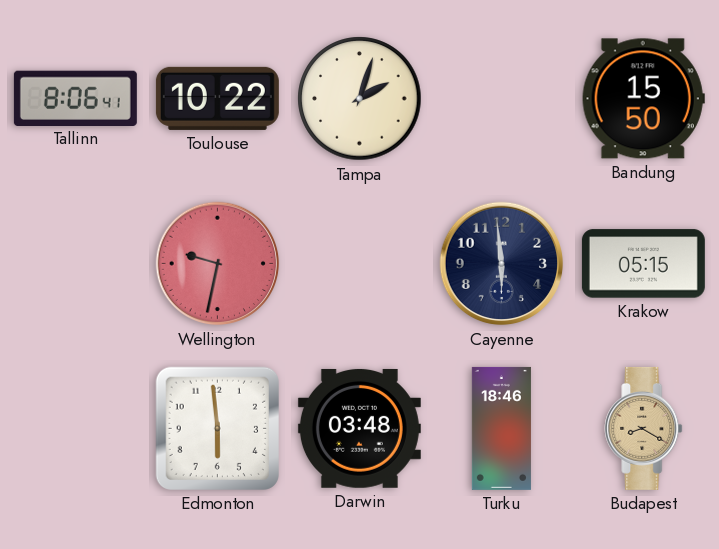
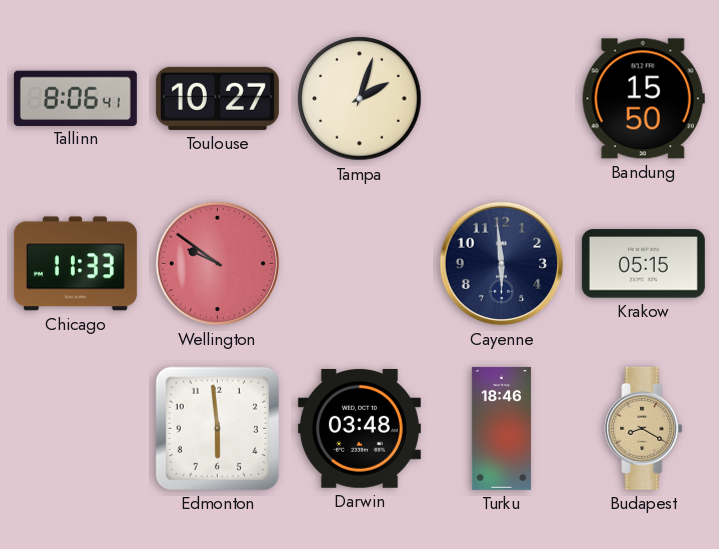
Toulouse: 10:22 -> 10:27 (217, 98)
Chicago: none -> 11:33 (75, 264)
Wellington: 9:32 -> 9:51 (218, 264)
